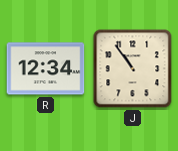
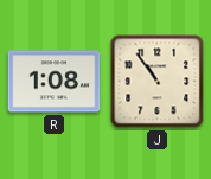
R: 12:34 -> 1:08 (55, 82)
